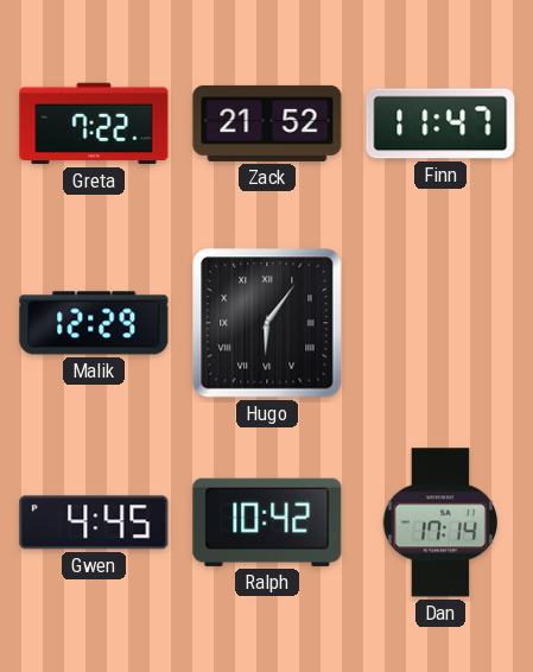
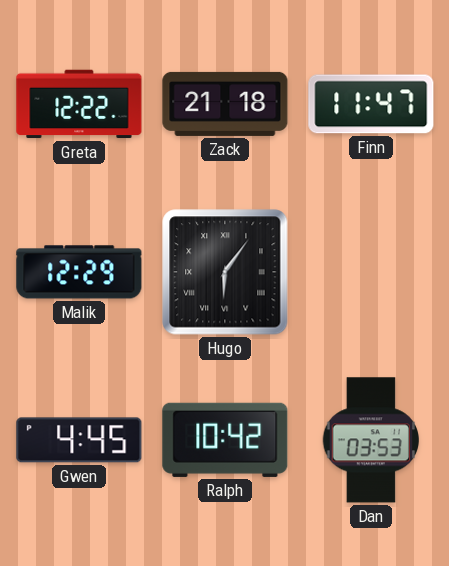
Greta: 7:22 -> 12:22 (79, 104)
Zack: 21:52 -> 21:18 (225, 104)
Dan: 17:14 -> 03:53 (371, 440)
